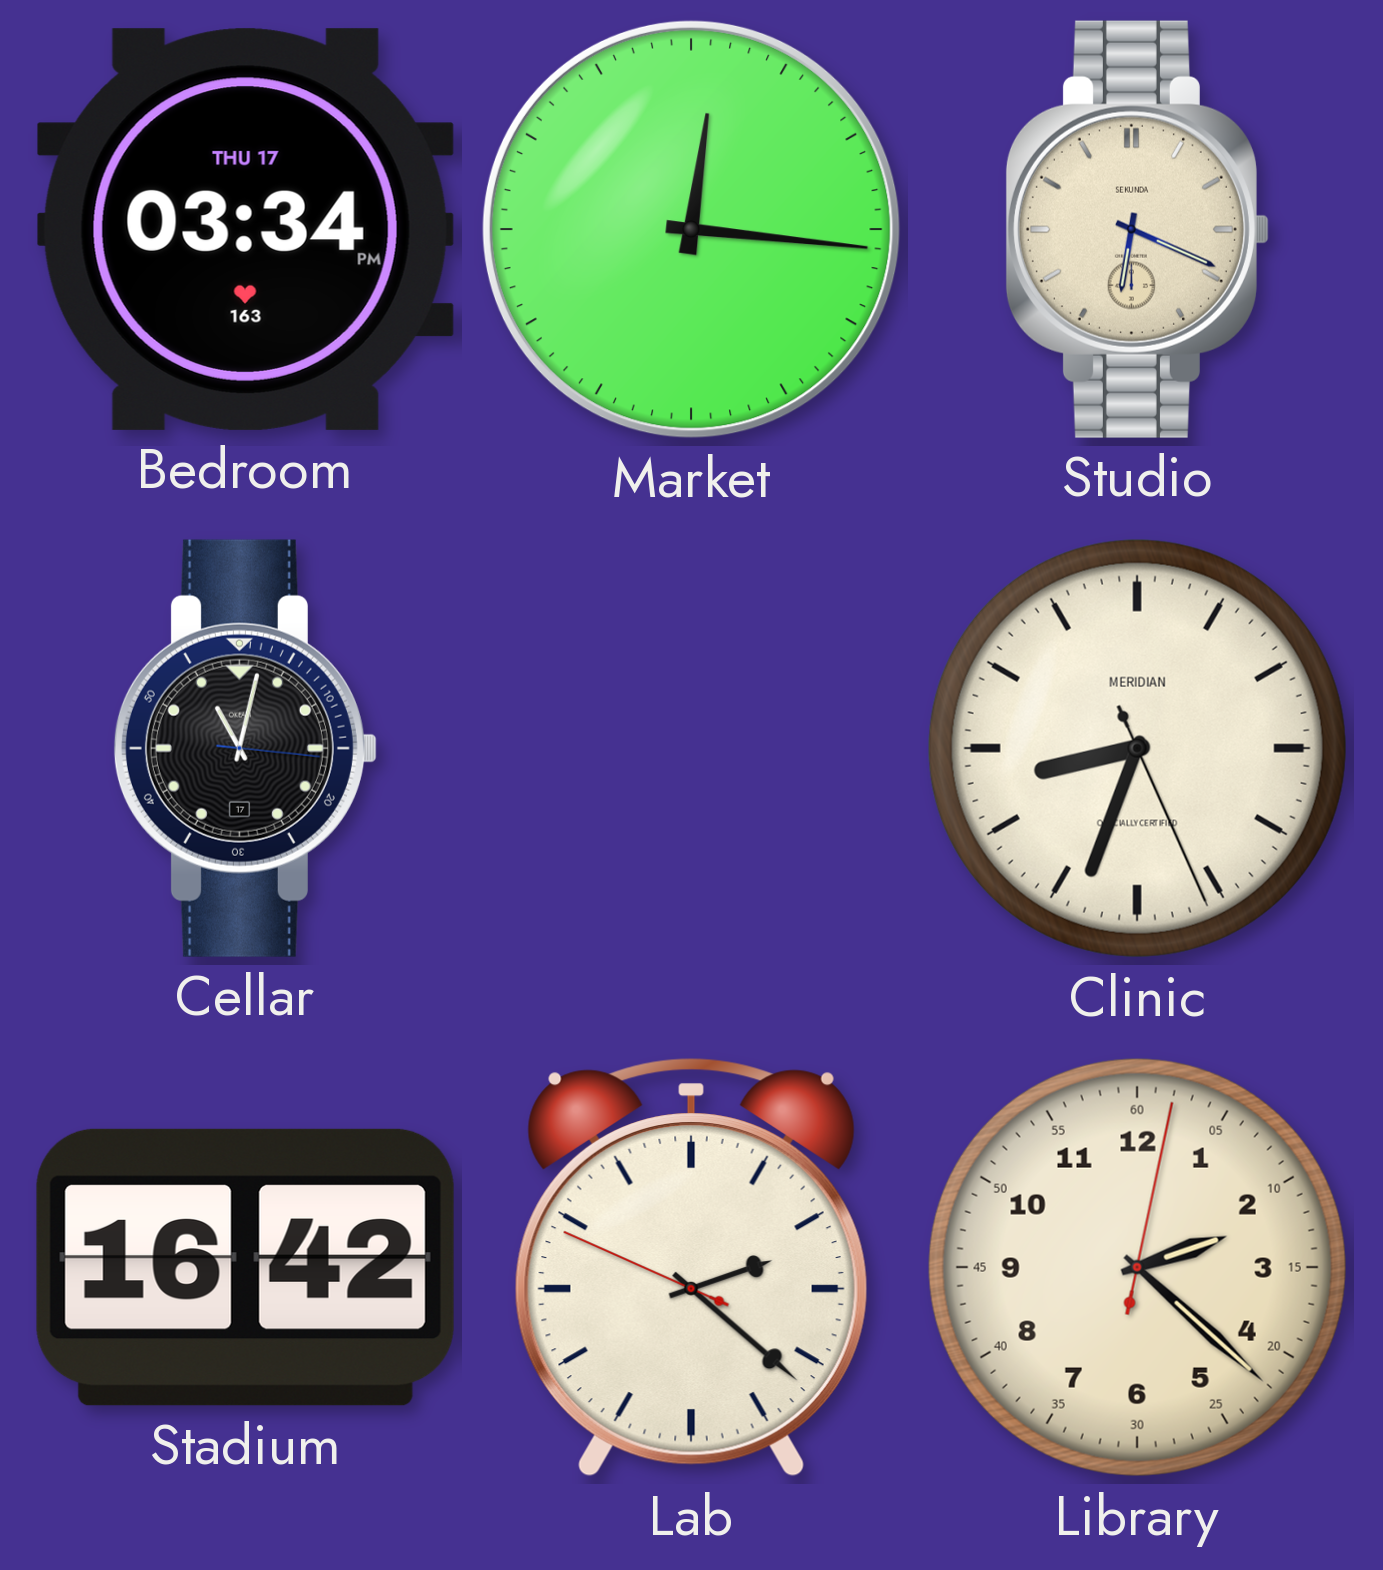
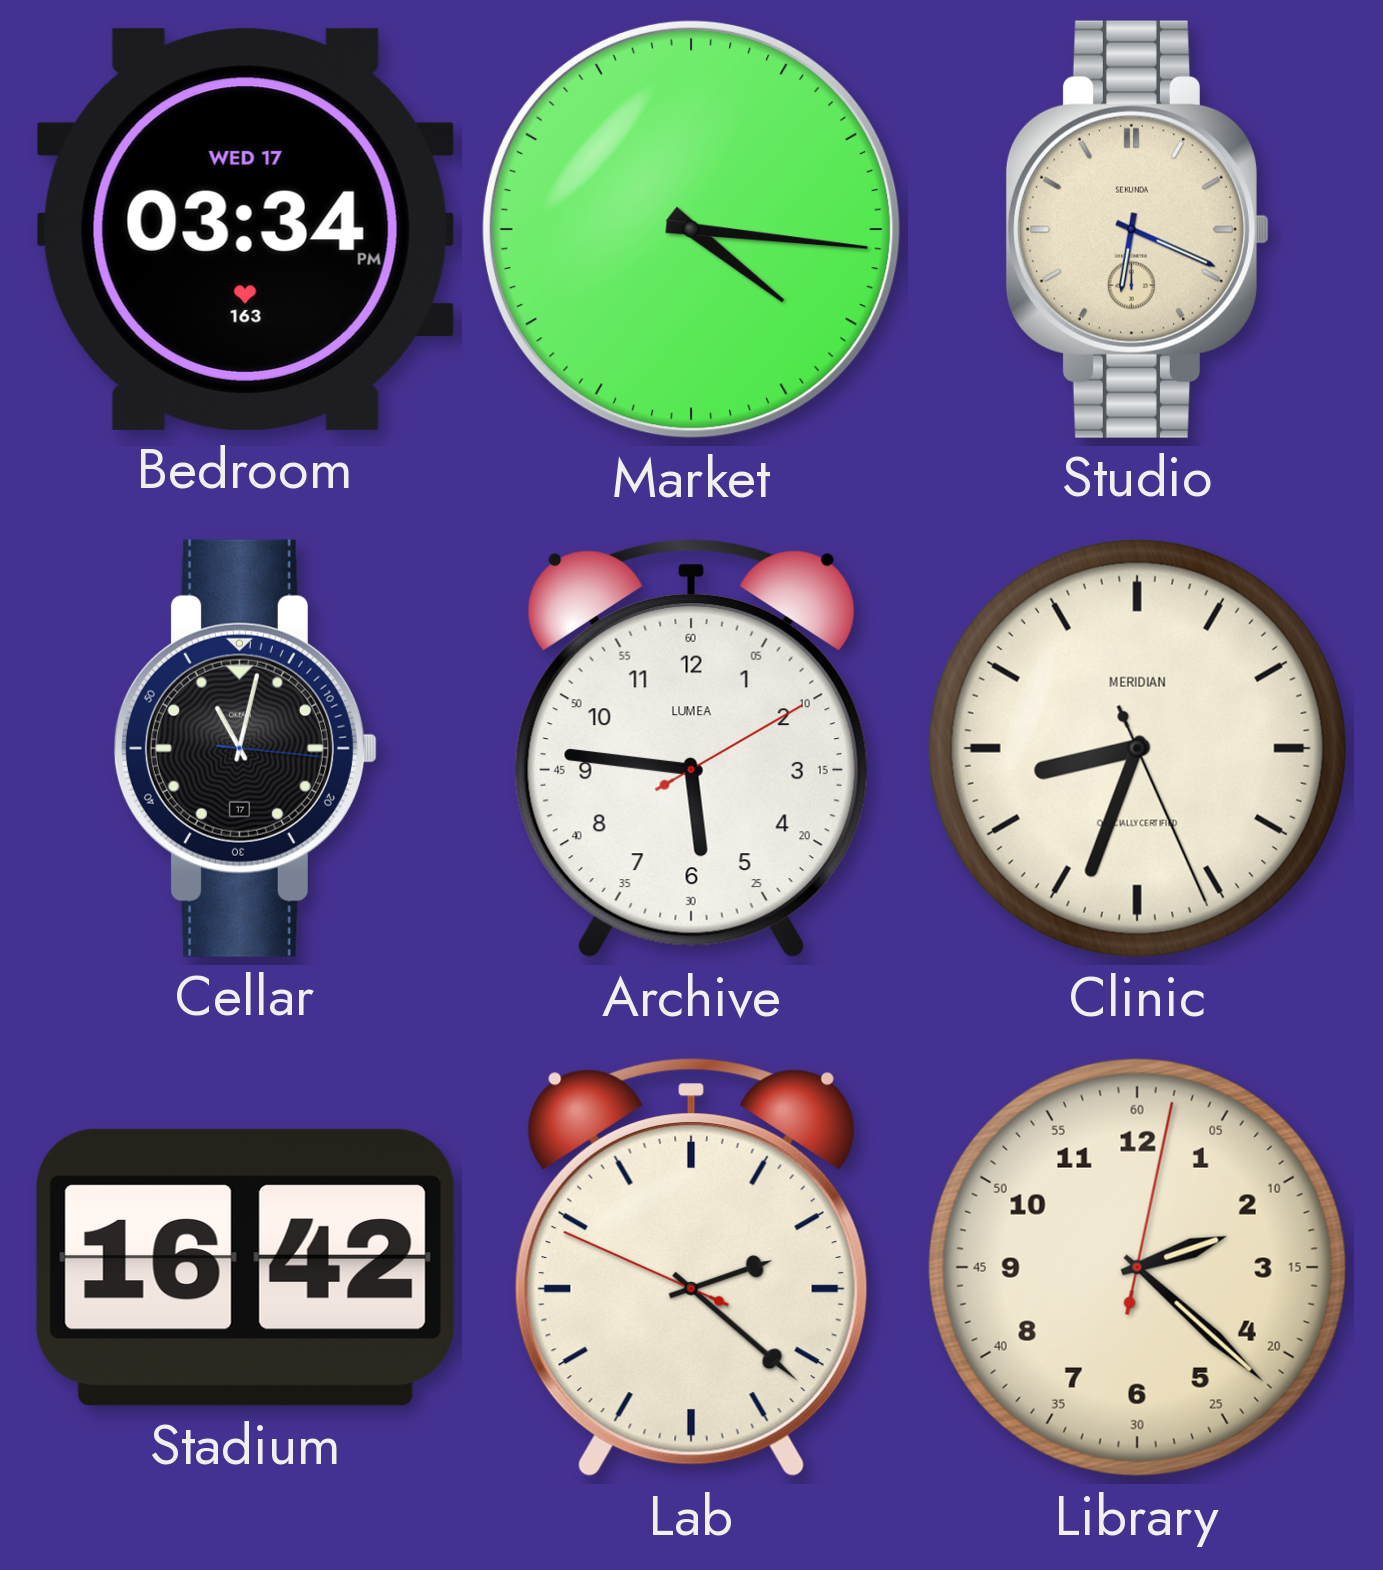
Bedroom date: THU 17 -> WED 17 (245, 229)
Market: 12:16 -> 4:16 (691, 229)
Archive: none -> 5:46 (691, 748)
